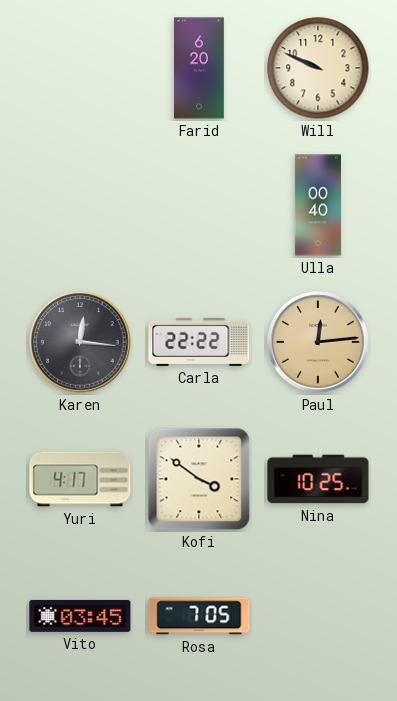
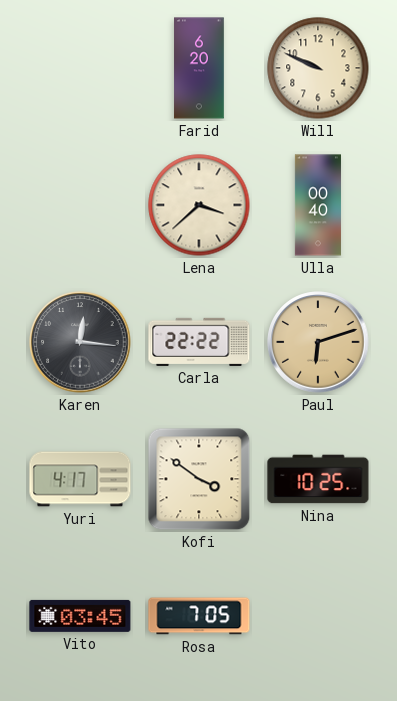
Lena: none -> 3:38 (199, 205)
Paul: 12:14 -> 6:12 (318, 342)
